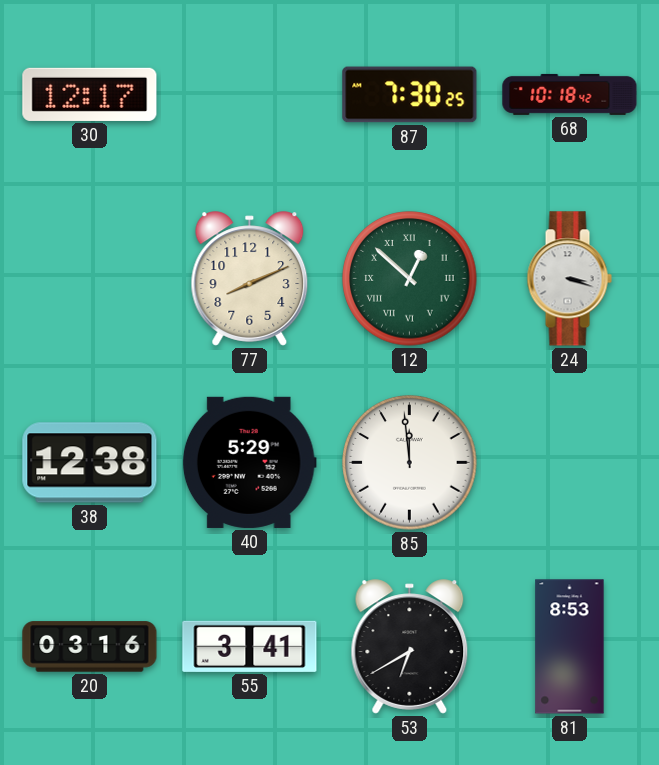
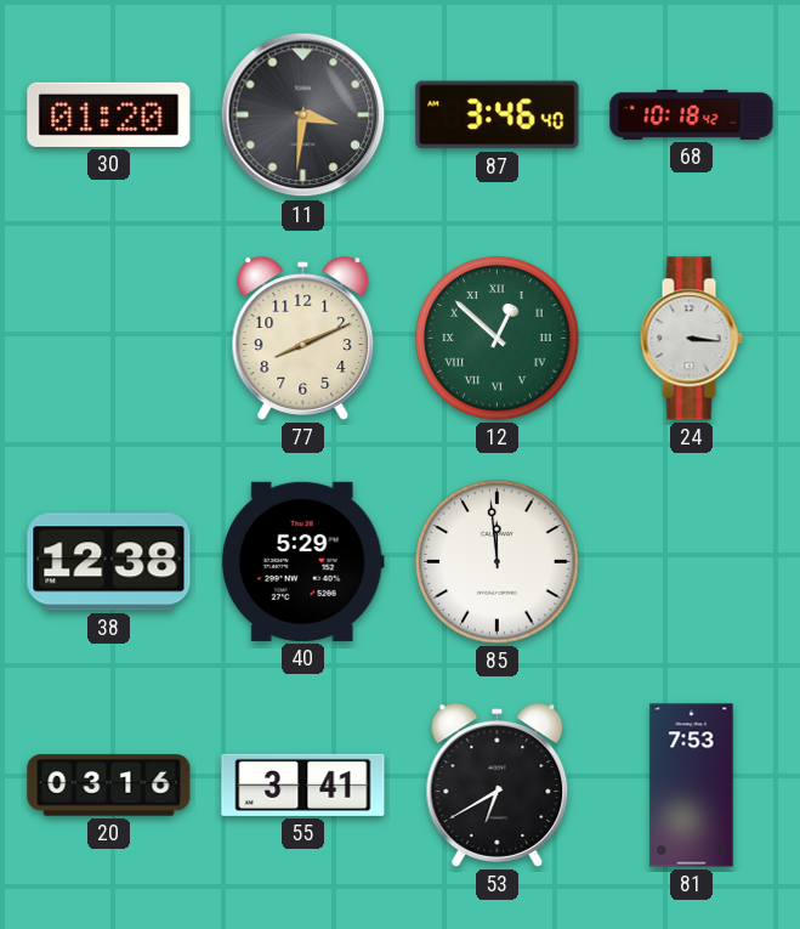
30: 12:17 -> 01:20 (109, 114)
11: none -> 3:31 (303, 115)
87: 7:30 -> 3:46 (498, 115)
24: 3:18 -> 3:16 (691, 339)
81: 8:53 -> 7:53 (692, 786)
